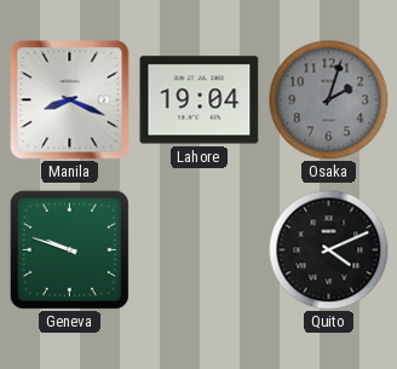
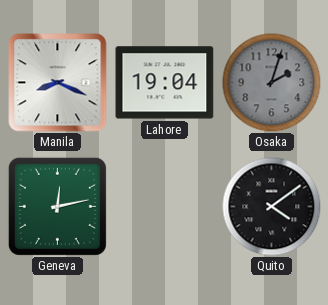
Geneva: 9:48 -> 12:13 (57, 206)
Quito: 4:11 -> 4:09 (272, 207)
